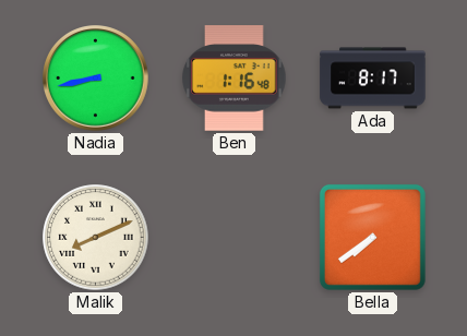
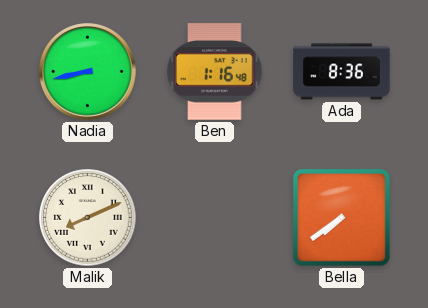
Ada: 8:17 -> 8:36 (342, 72)
